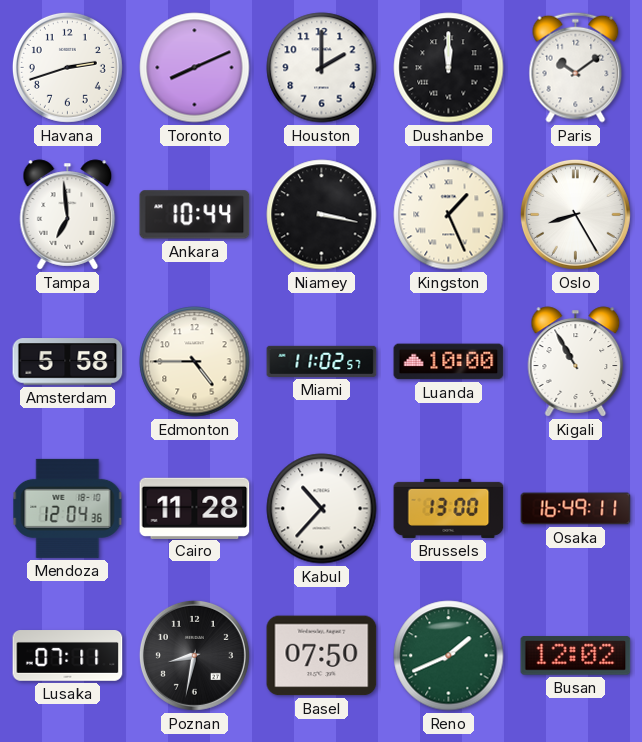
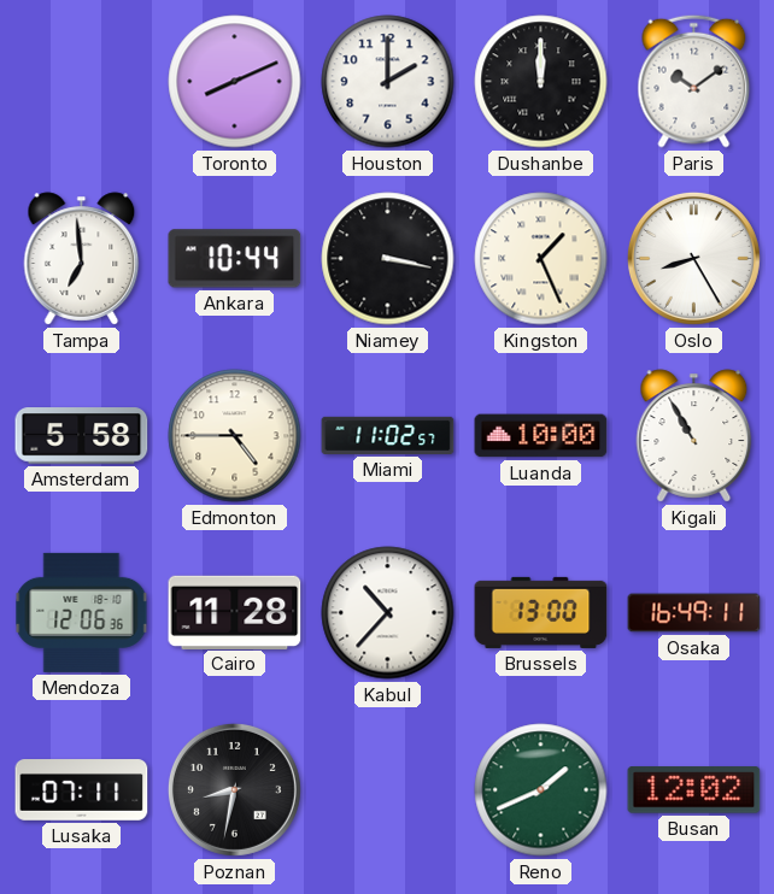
Havana: 2:42 -> none (67, 67)
Mendoza: 12:04 -> 12:06 (82, 612)
Basel: 07:50 -> none (322, 656)
